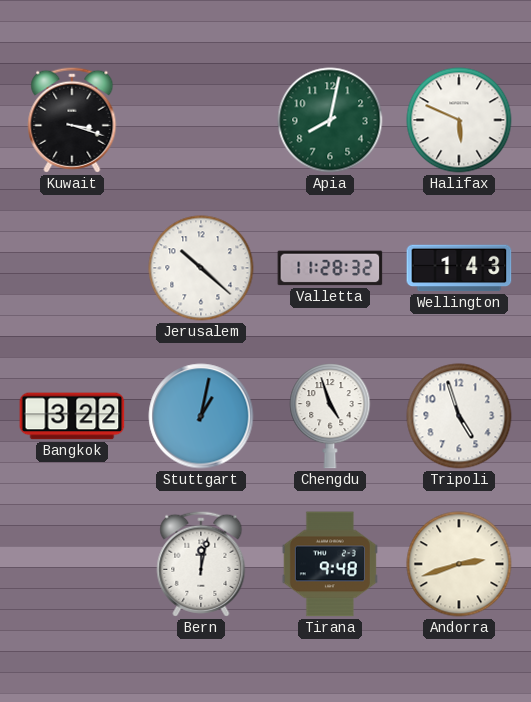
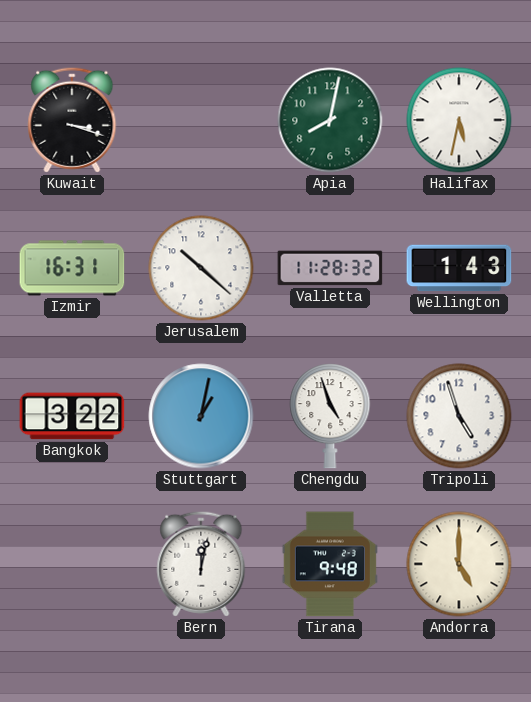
Halifax: 5:49 -> 5:32 (459, 120)
Izmir: none -> 16:31 (72, 268)
Andorra: 2:42 -> 5:00 (459, 564)
